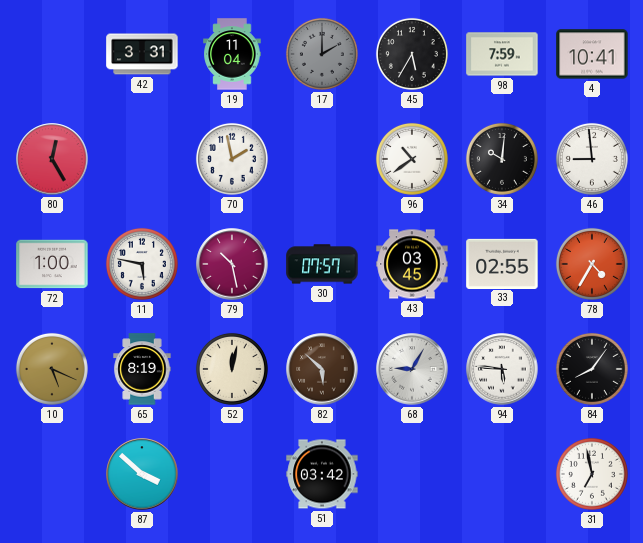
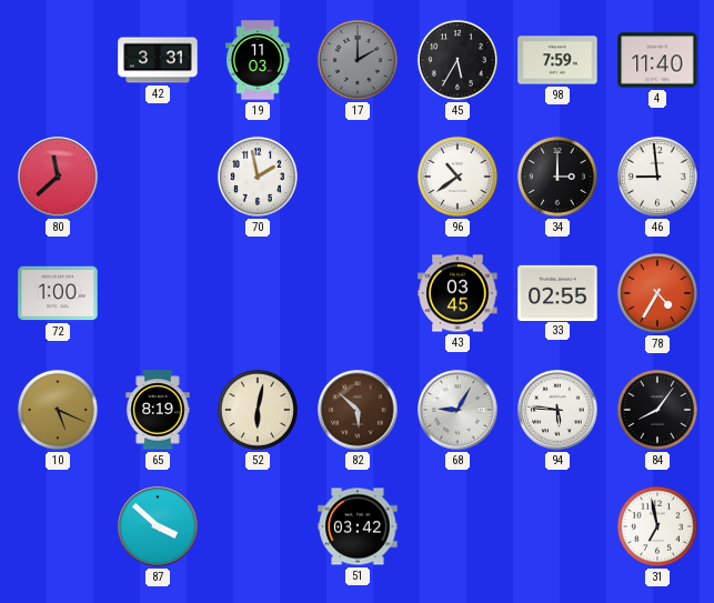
19: 11:04 -> 11:03 (258, 60)
4: 10:41 -> 11:40 (657, 60)
80: 12:25 -> 11:38 (58, 177)
34: 10:01 -> 3:00 (557, 177)
11: 5:47 -> none (142, 264)
79: 10:28 -> none (232, 264)
30: 07:57 -> none (322, 264)
52: 12:02 -> 6:02 (258, 410)
